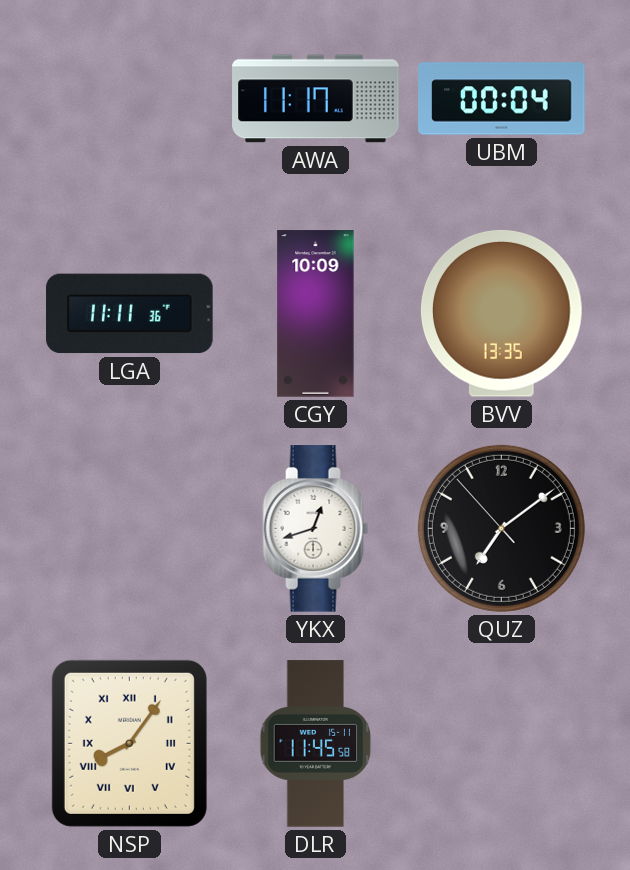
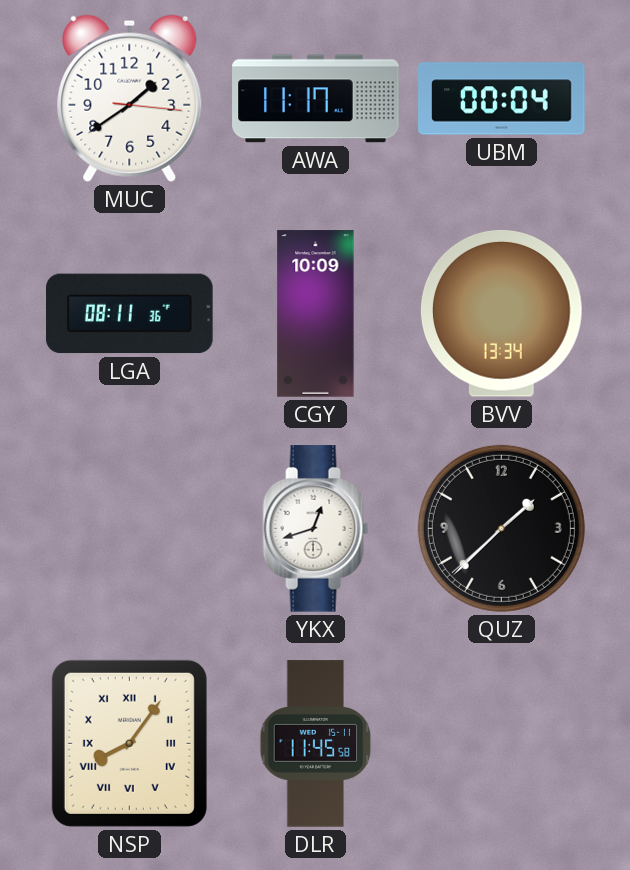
MUC: none -> 1:39 (130, 98)
LGA: 11:11 -> 08:11 (130, 314)
BVV: 13:35 -> 13:34 (501, 313)
QUZ: 7:08 -> 1:37 (501, 528)
